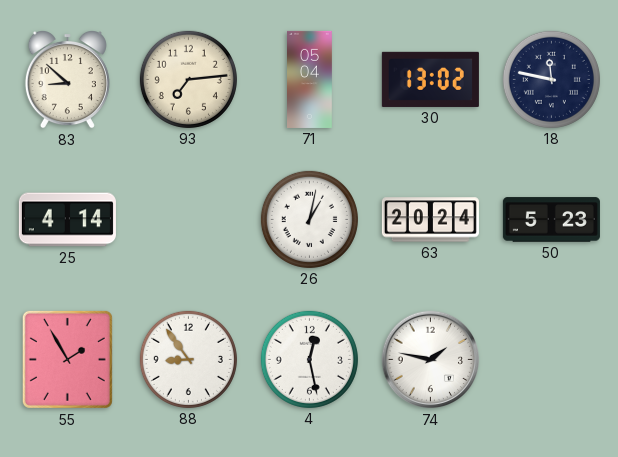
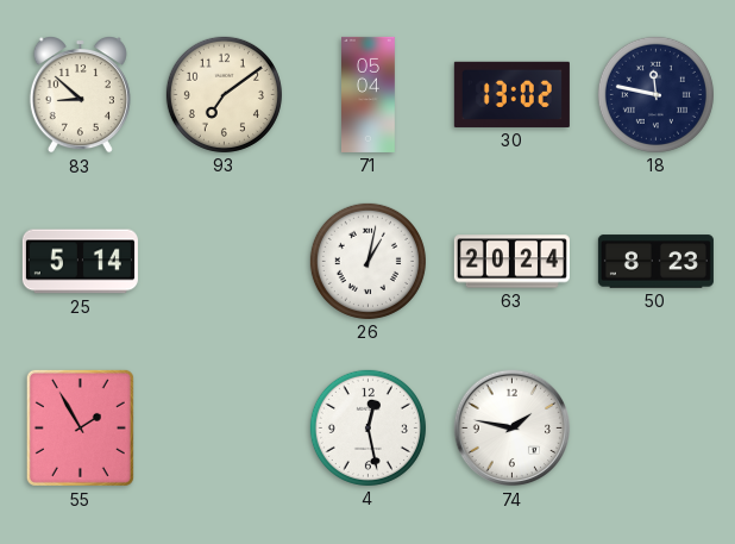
93: 7:14 -> 7:09 (224, 94)
25: 4:14 -> 5:14 (80, 262)
50: 5:23 -> 8:23 (655, 262)
88: 8:54 -> none (188, 359)
